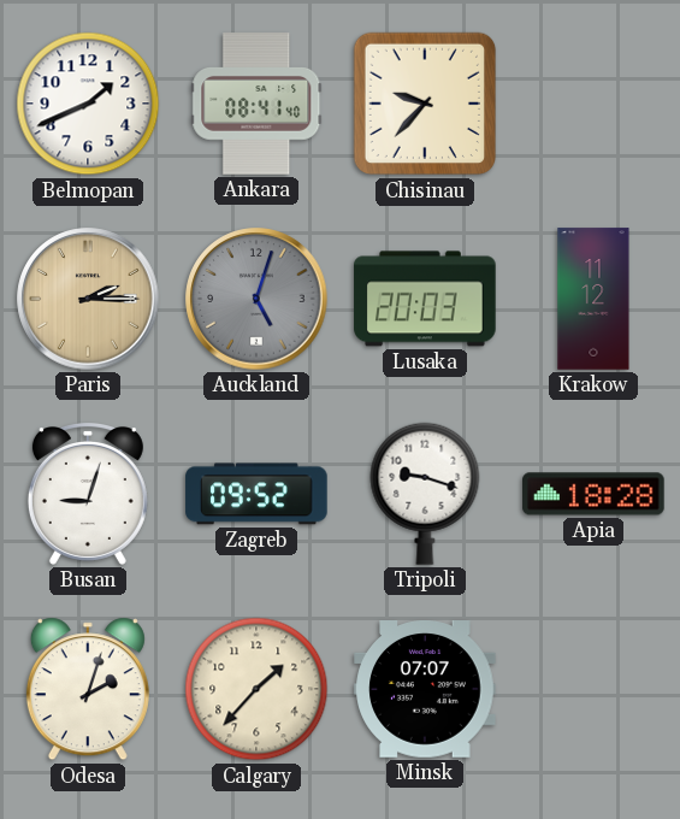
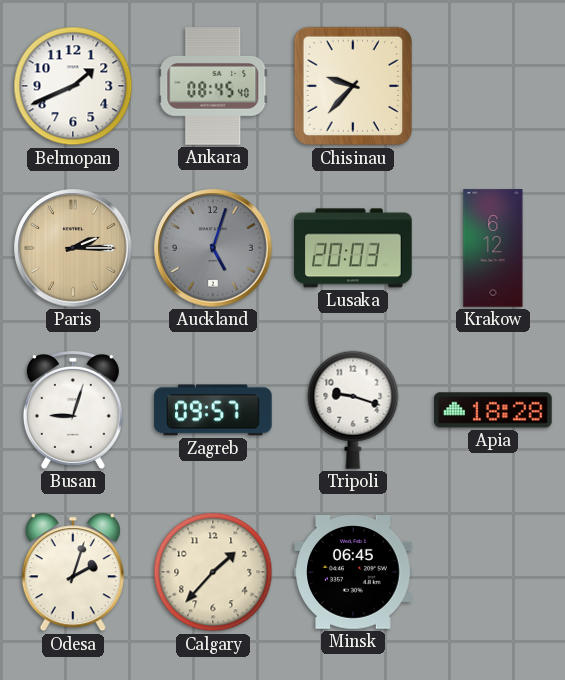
Ankara: 08:41 -> 08:45 (213, 86)
Krakow: 11:12 -> 6:12 (493, 248)
Zagreb: 09:52 -> 09:57 (213, 410)
Minsk: 07:07 -> 06:45 (353, 573)
